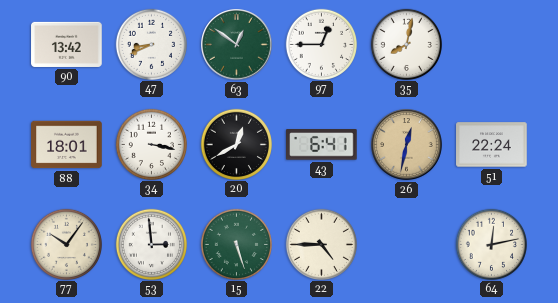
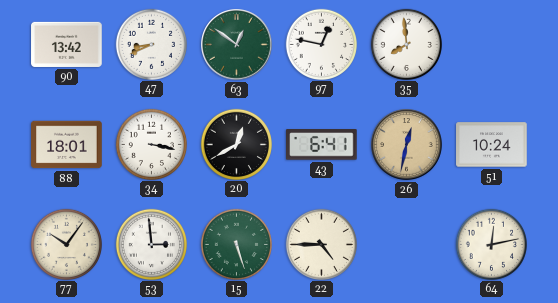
97: 12:45 -> 12:47 (321, 44)
35: 8:02 -> 7:59 (406, 44)
51: 22:24 -> 10:24 (492, 145)
